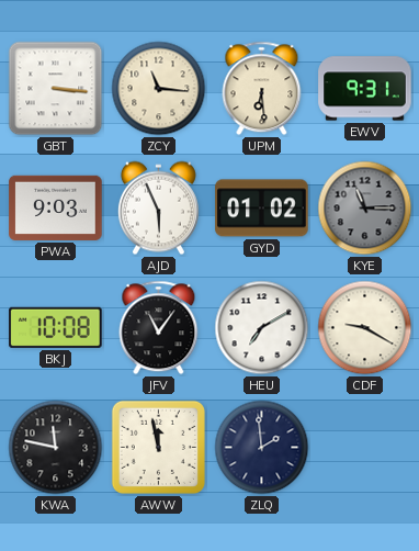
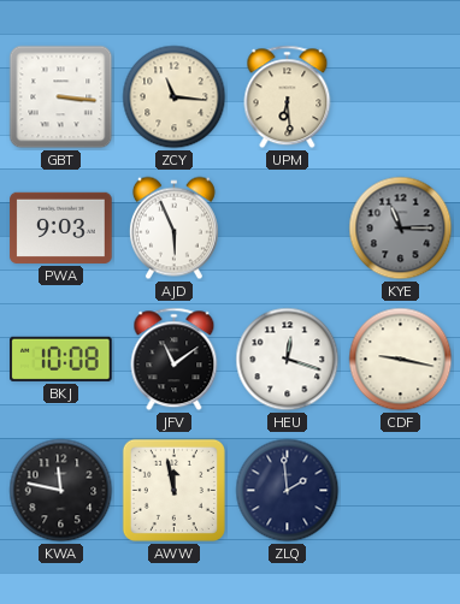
EWV: 9:31 -> none (365, 89)
GYD: 01:02 -> none (262, 209)
JFV: 11:06 -> 11:09 (175, 360)
HEU: 7:10 -> 12:18 (288, 360)
CDF: 9:20 -> 9:17 (401, 360)
